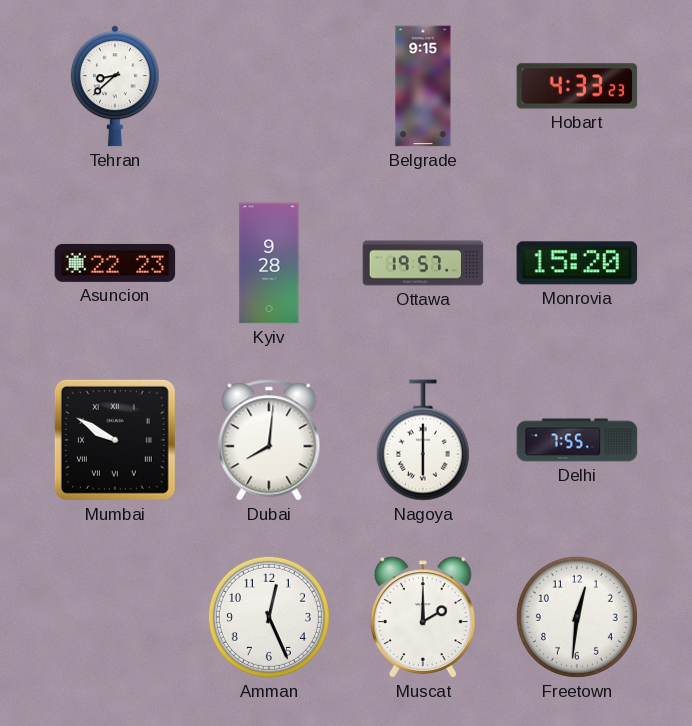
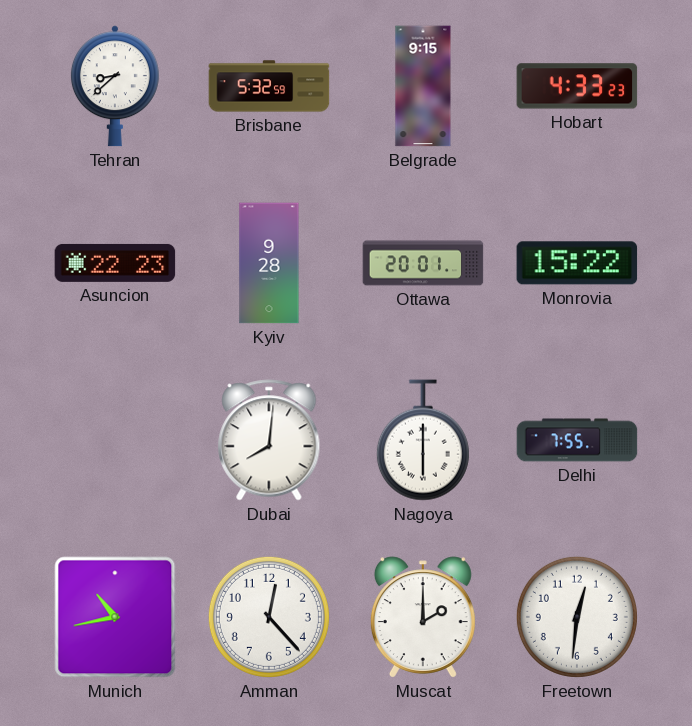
Brisbane: none -> 5:32 (269, 86)
Ottawa: 19:57 -> 20:01 (423, 263)
Monrovia: 15:20 -> 15:22 (577, 263)
Mumbai: 9:50 -> none (115, 440)
Munich: none -> 10:43 (115, 617)
Amman: 12:26 -> 12:23 (269, 617)
